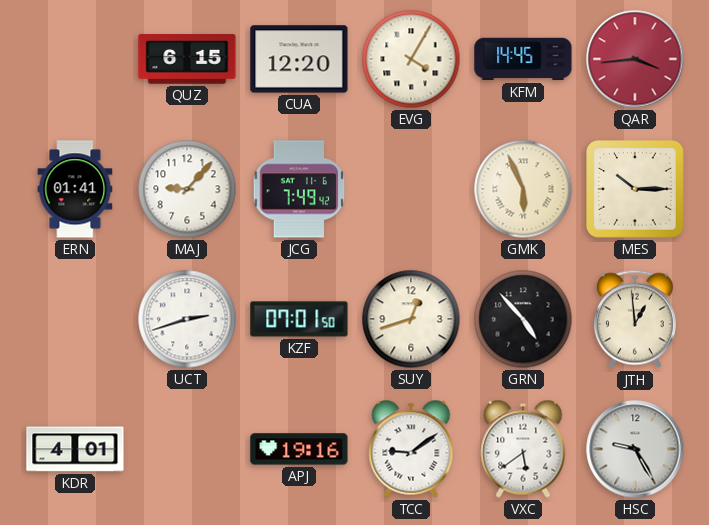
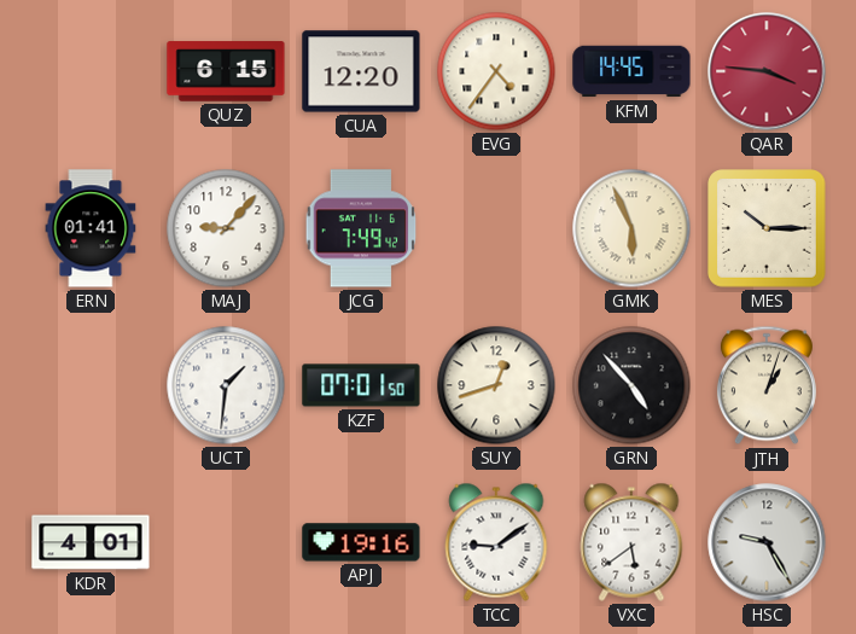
EVG: 4:05 -> 4:36 (496, 71)
QAR: 3:44 -> 3:46 (767, 71)
UCT: 2:42 -> 1:31 (226, 385)
JTH: 12:59 -> 1:03 (767, 385)
